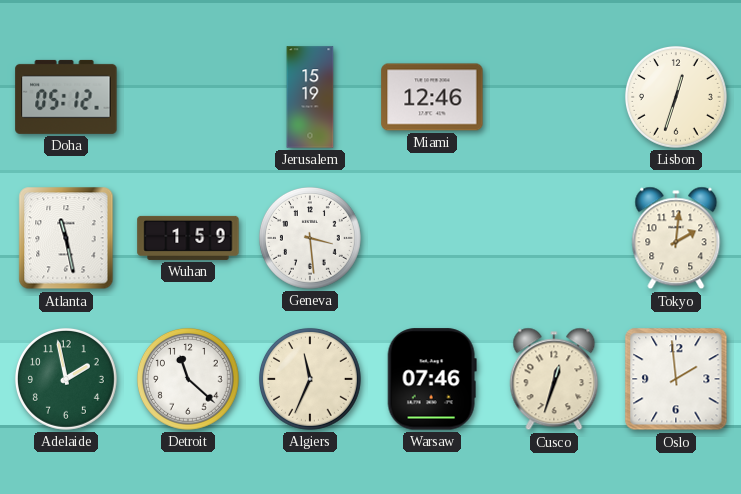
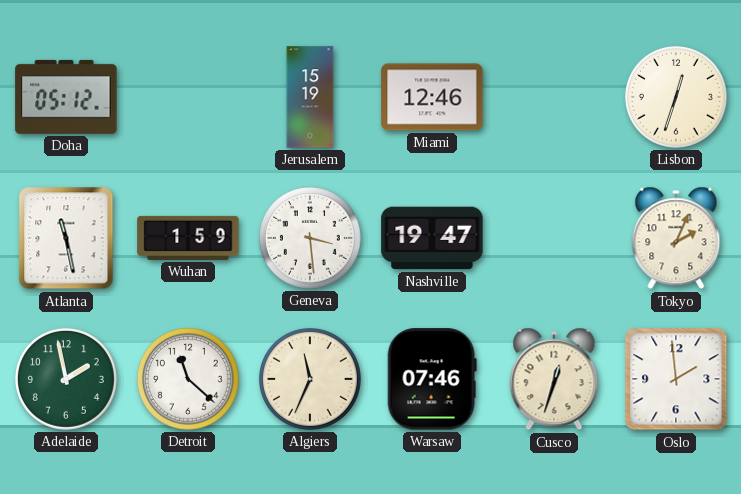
Nashville: none -> 19:47 (432, 238)
Tokyo: 2:01 -> 2:04 (676, 238)
